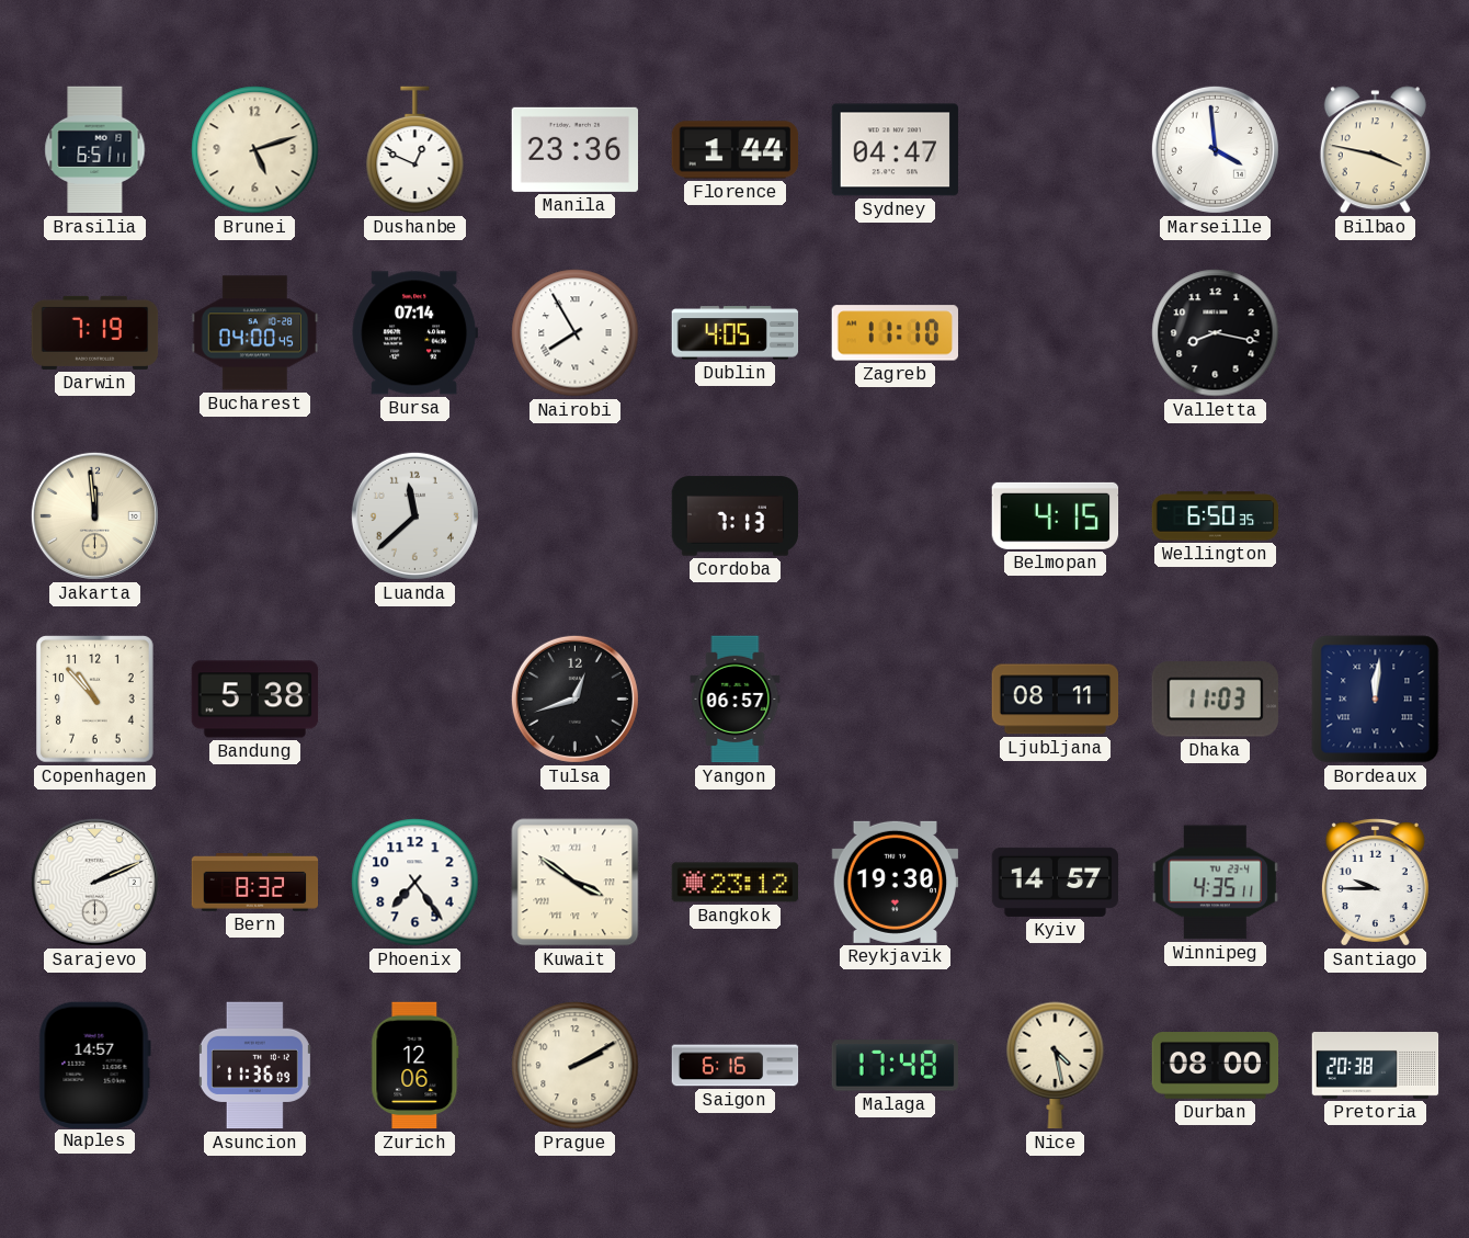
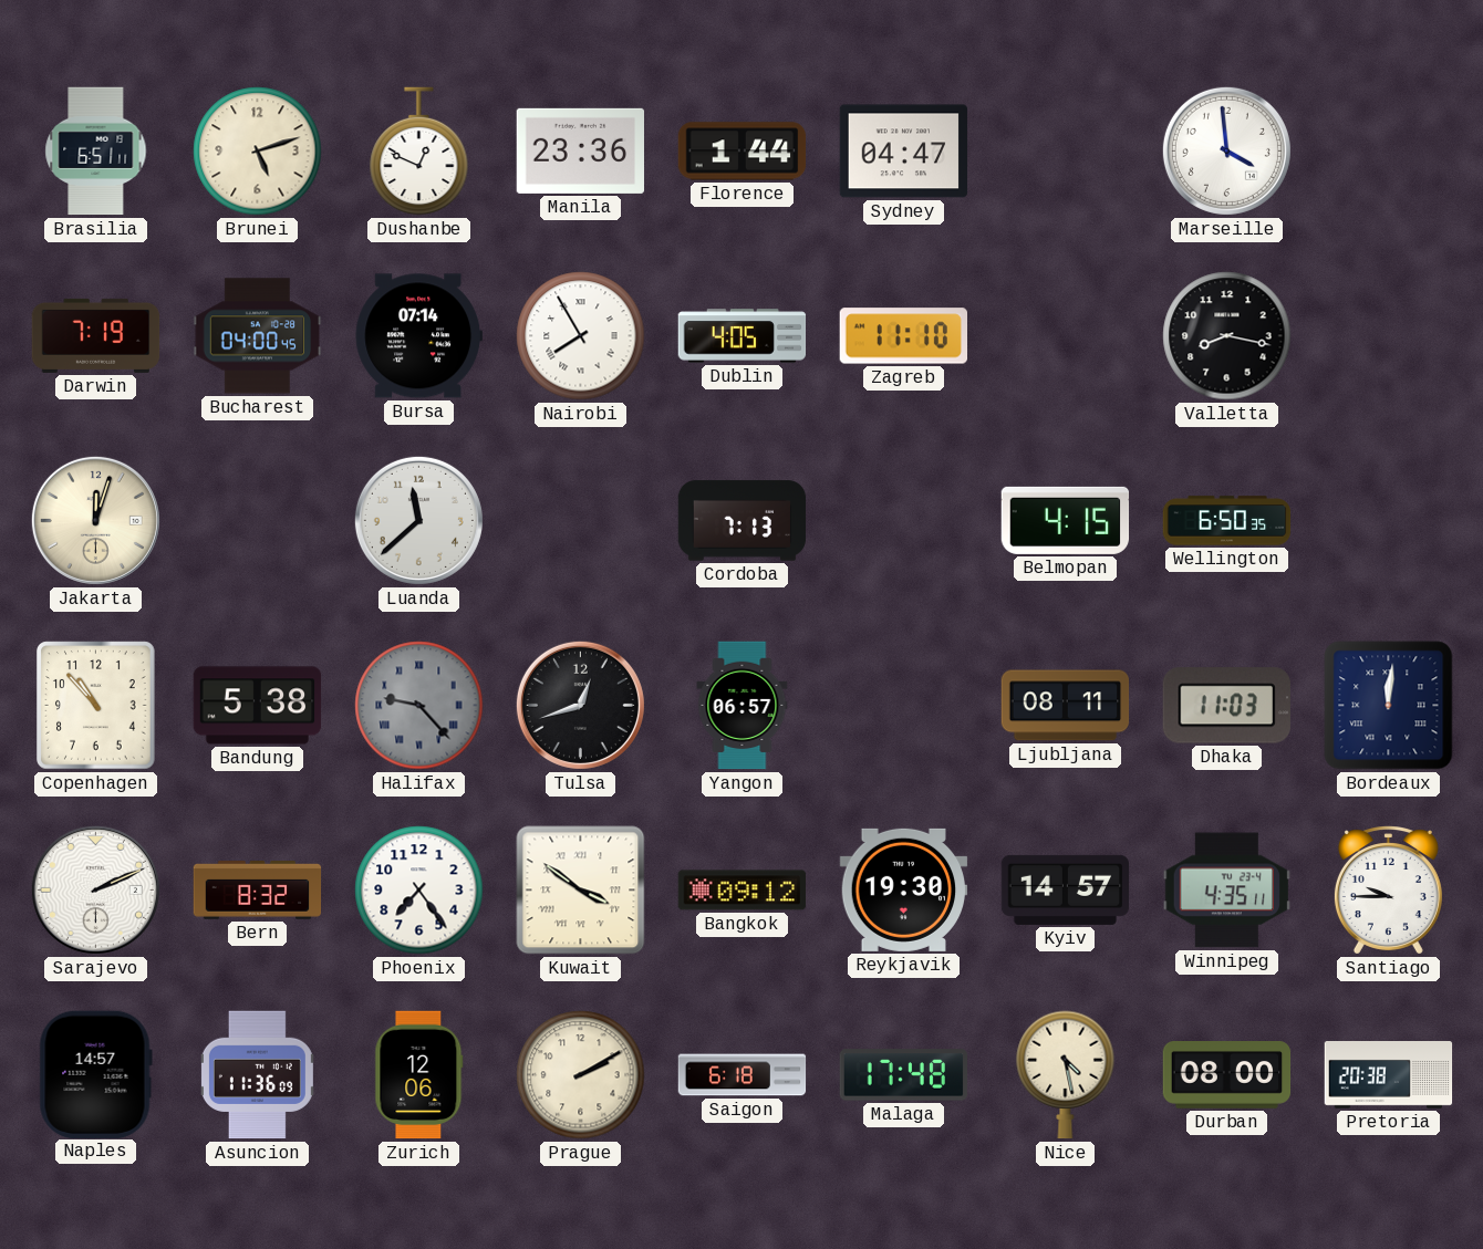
Bilbao: 3:47 -> none (1375, 150)
Jakarta: 11:59 -> 12:03 (95, 520)
Halifax: none -> 9:23 (419, 706)
Bangkok: 23:12 -> 09:12 (743, 891)
Saigon: 6:16 -> 6:18 (743, 1075)
